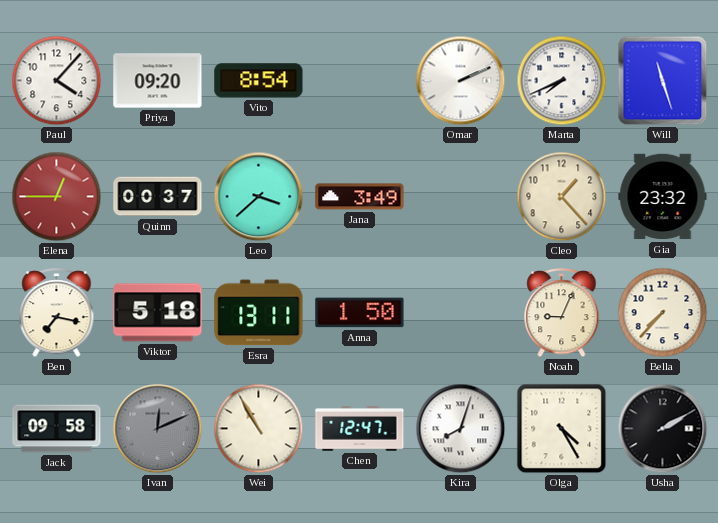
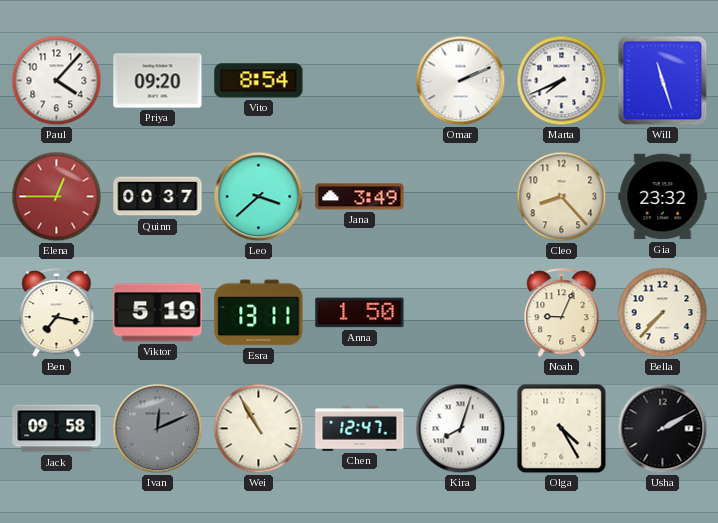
Cleo: 1:23 -> 8:23 (562, 197)
Viktor: 5:18 -> 5:19 (158, 313)
